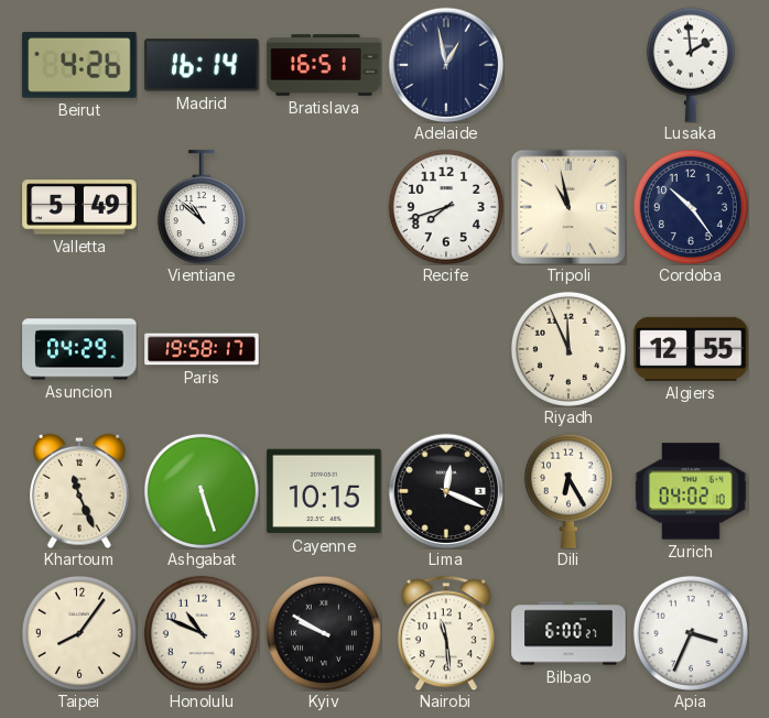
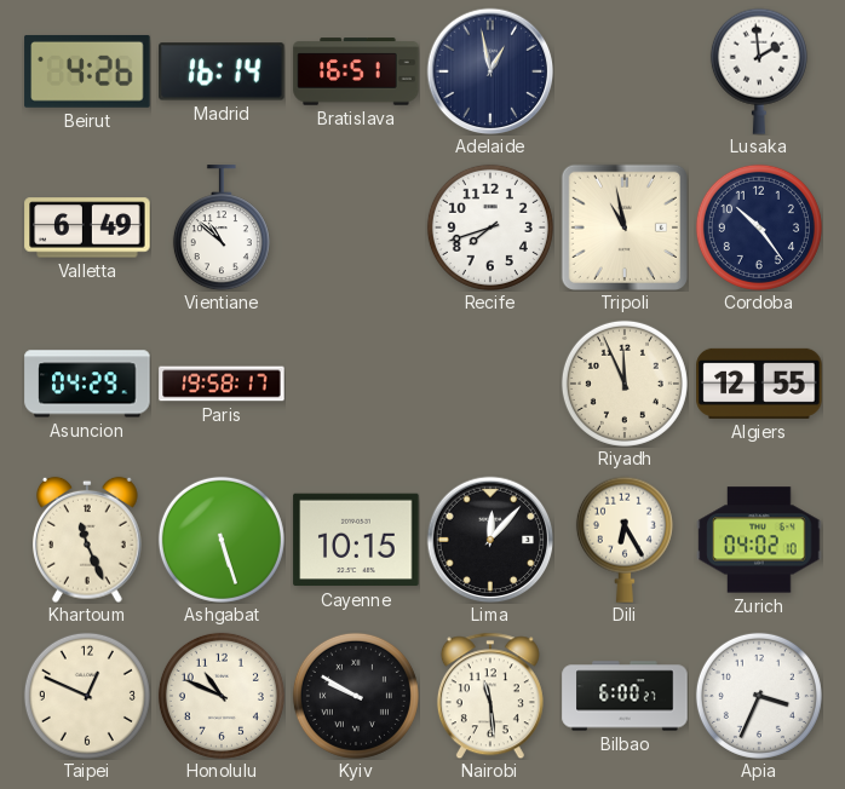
Valletta: 5:49 -> 6:49 (87, 228)
Lima: 12:19 -> 12:07 (490, 540)
Taipei: 8:06 -> 12:49 (87, 696)
